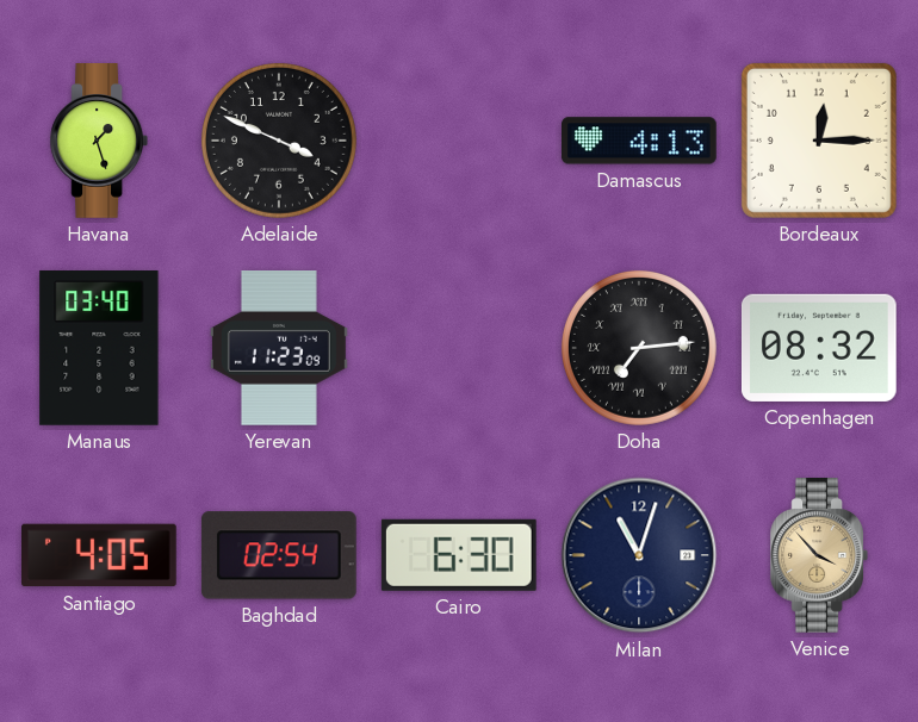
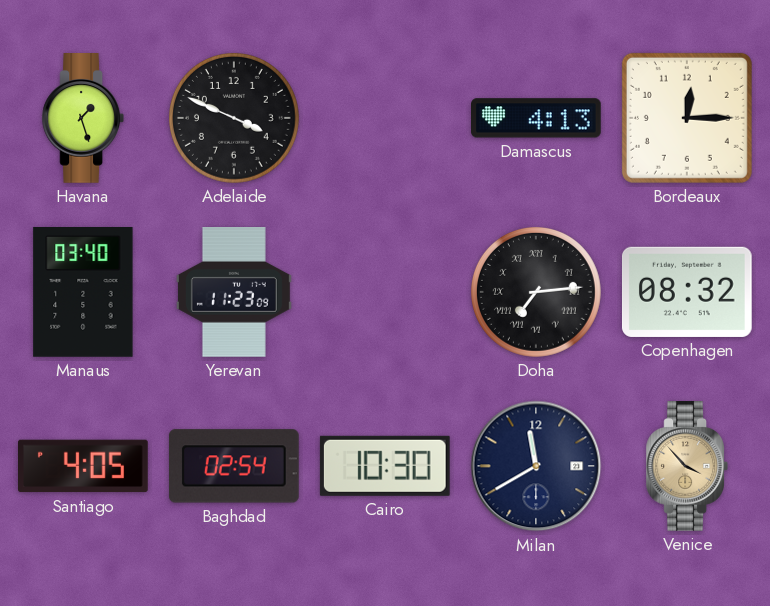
Cairo: 6:30 -> 10:30 (385, 466)
Milan: 11:03 -> 11:40 (536, 466)
